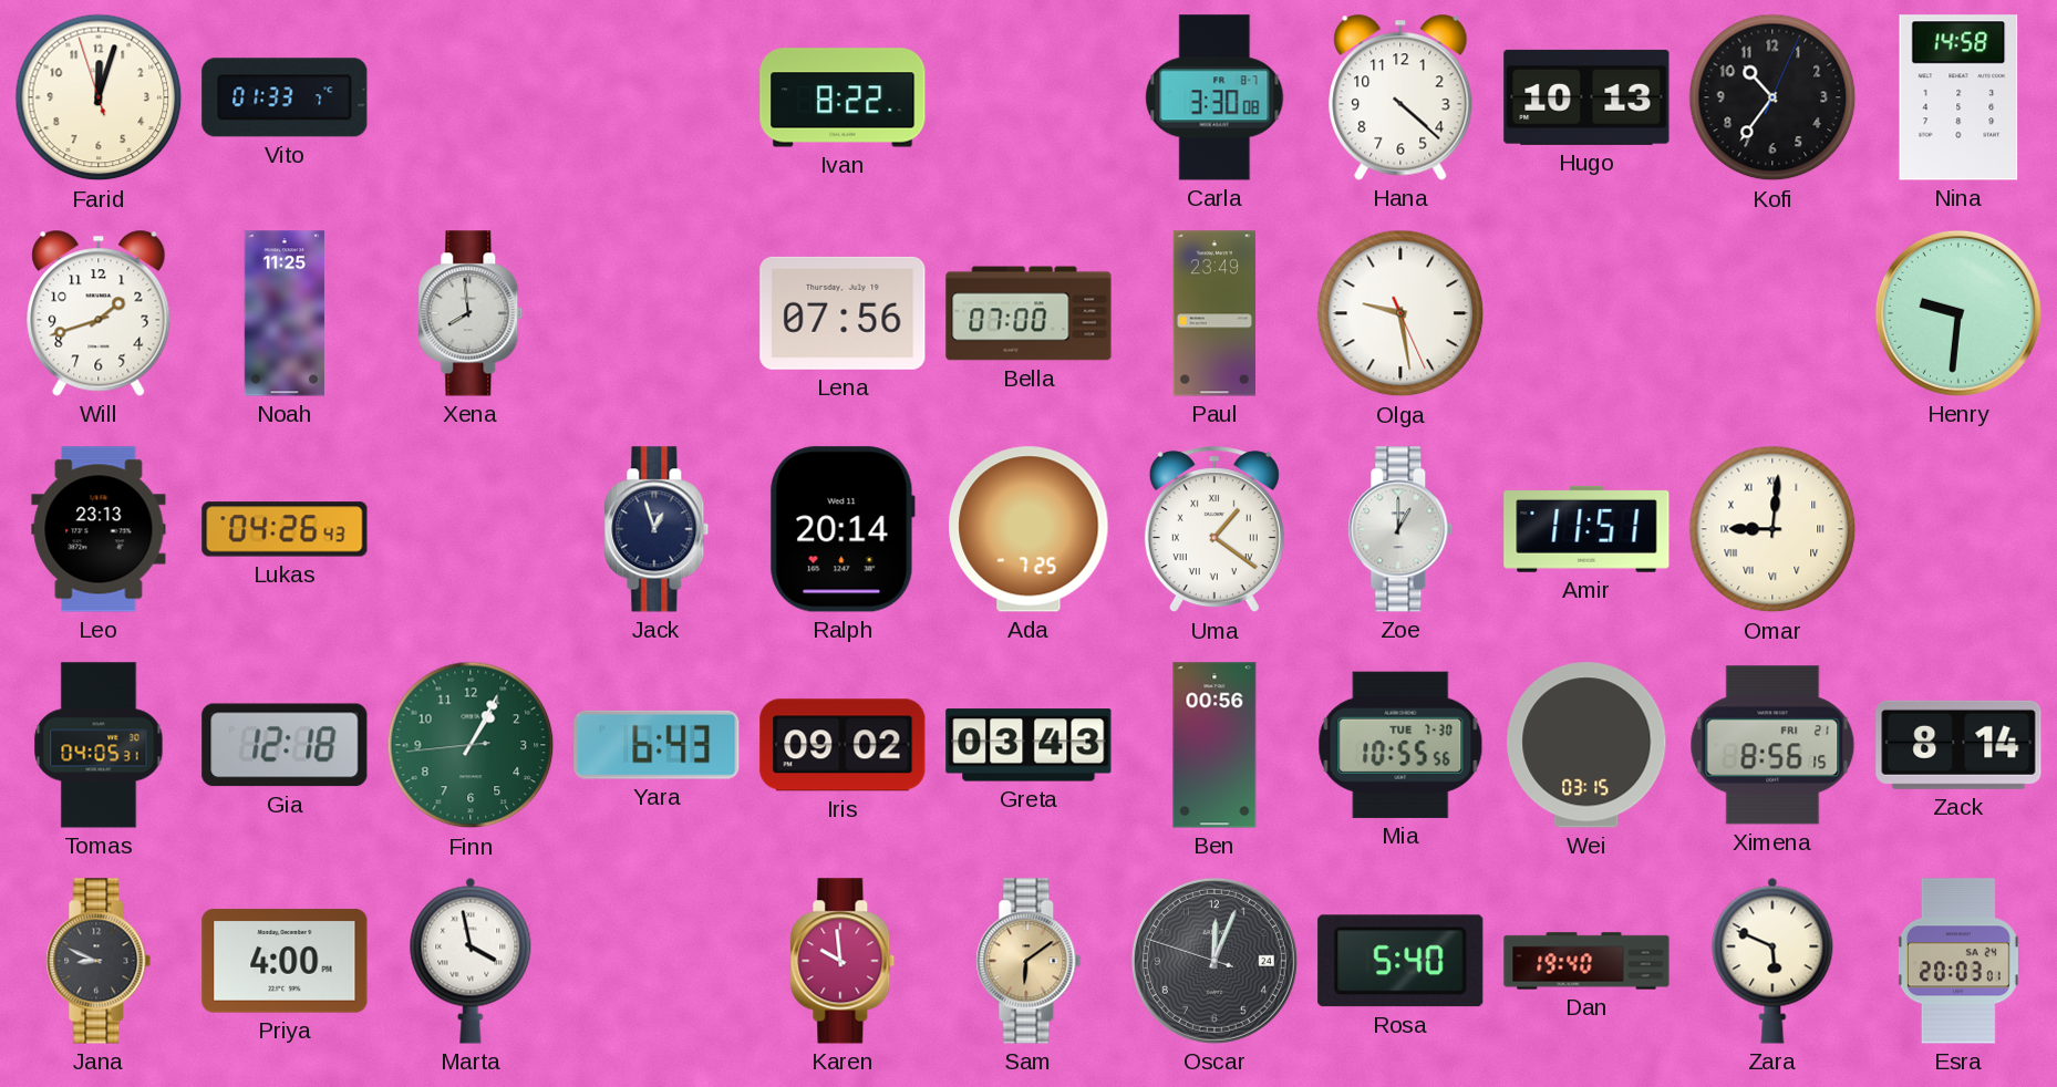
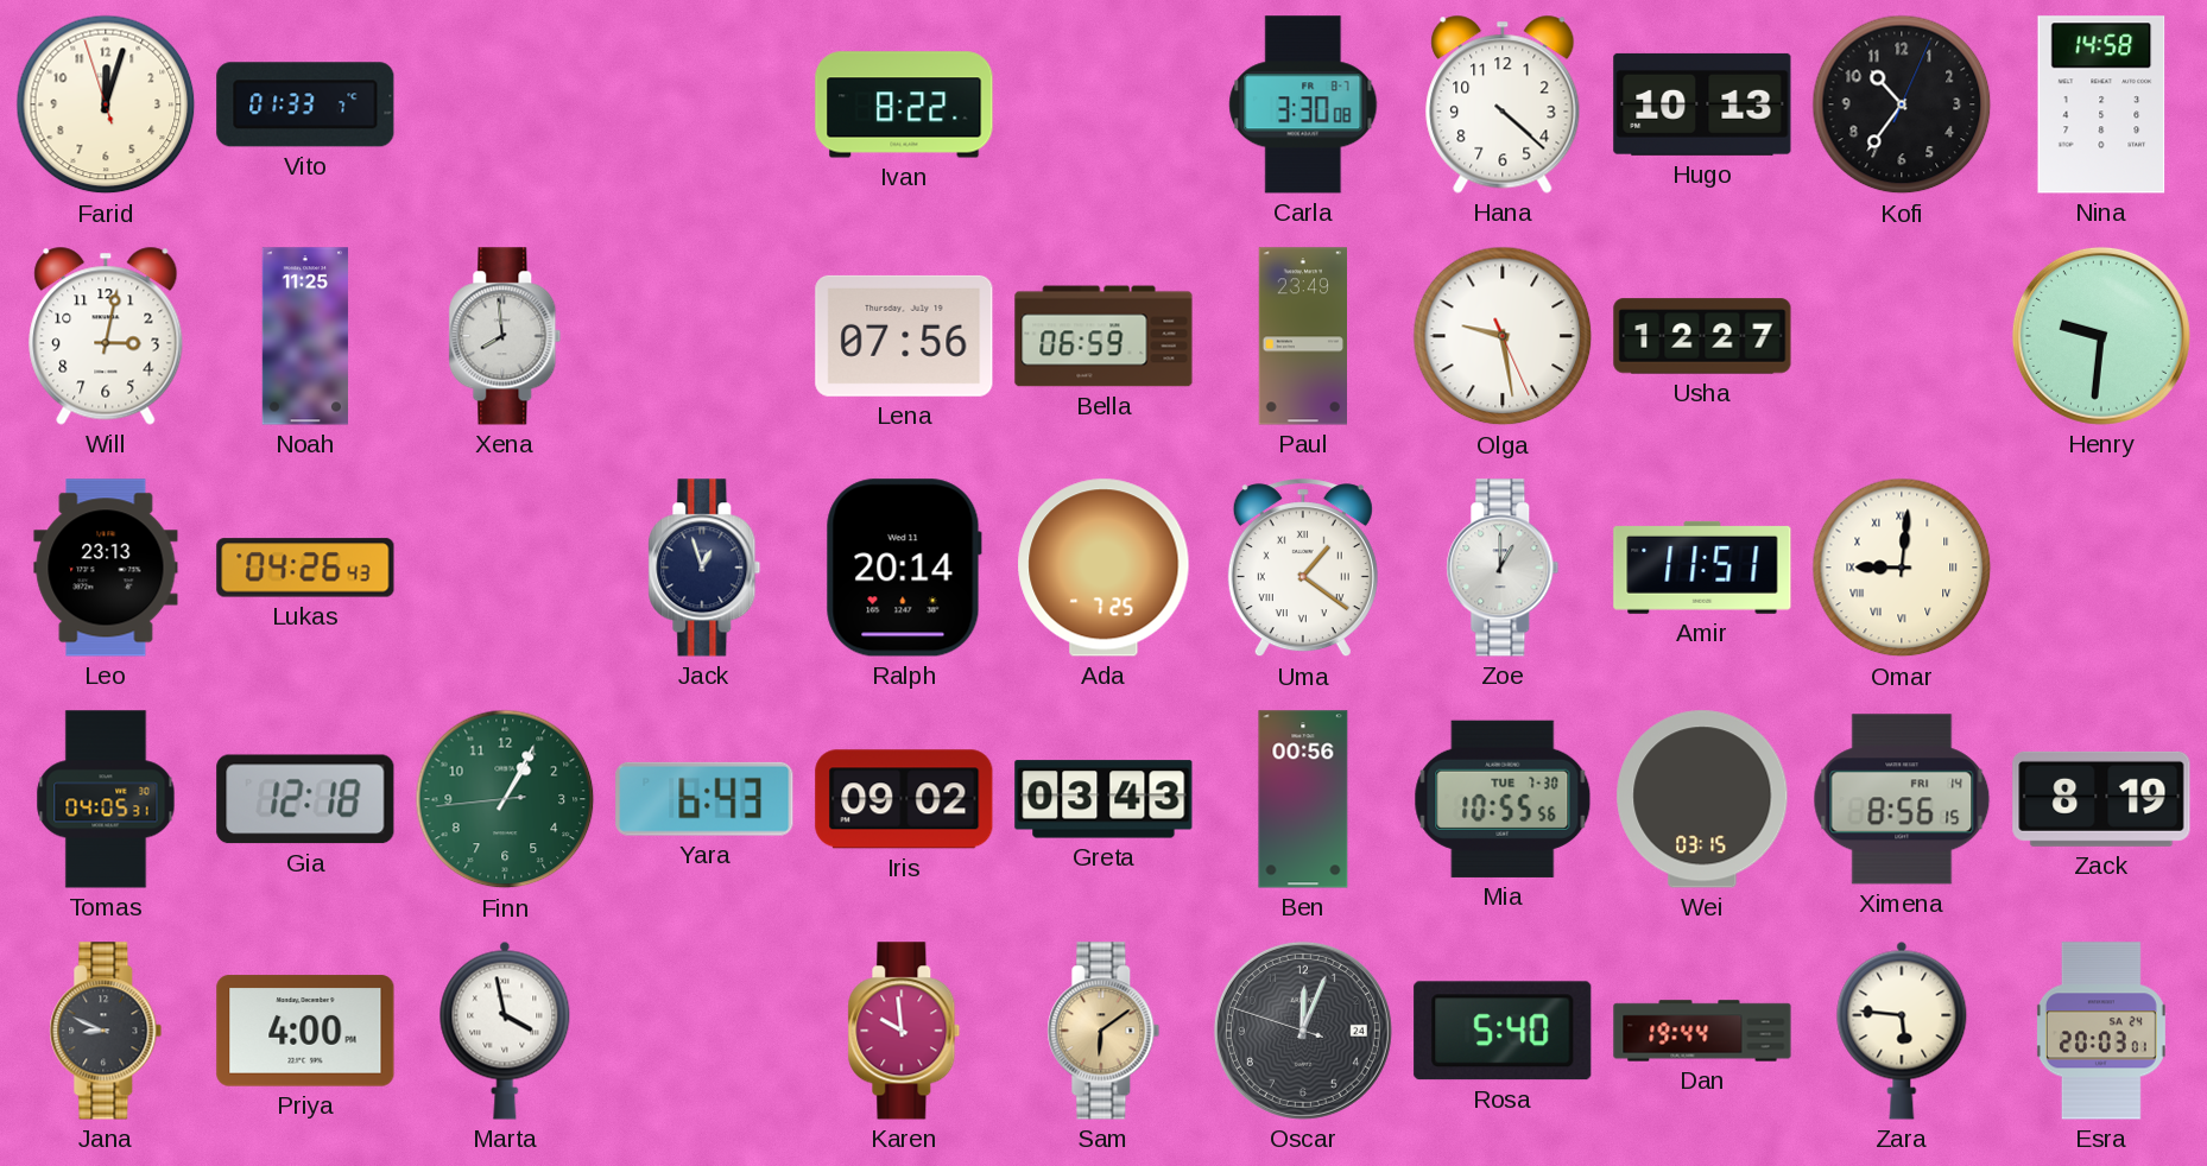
Will: 1:42 -> 3:02 (106, 336)
Bella: 07:00 -> 06:59 (1103, 336)
Usha: none -> 12:27 (1702, 336)
Ximena date: FRI 21 -> FRI 14 (1902, 799)
Zack: 8:14 -> 8:19 (2101, 799)
Dan: 19:40 -> 19:44 (1702, 1031)
Zara: 5:49 -> 5:46 (1902, 1031)
